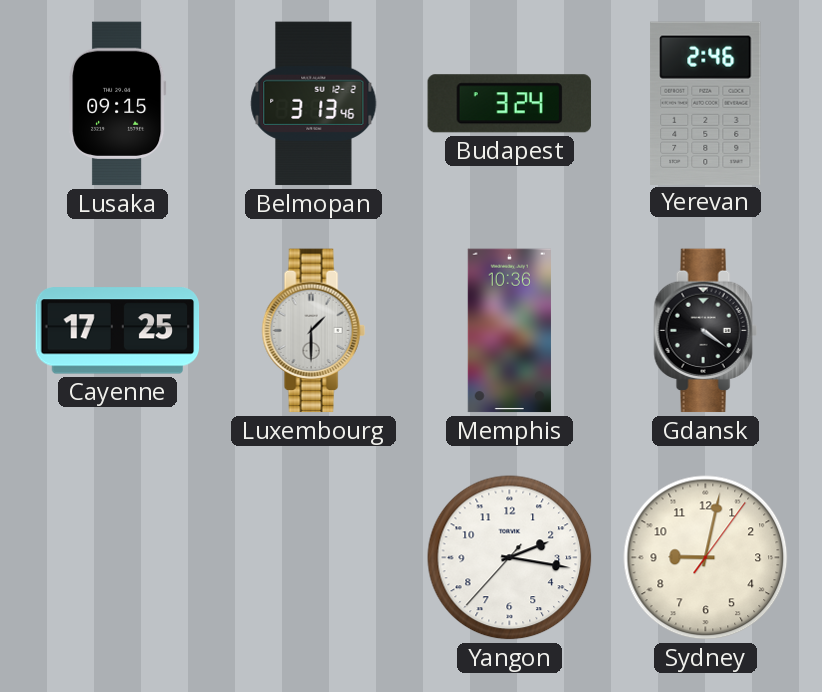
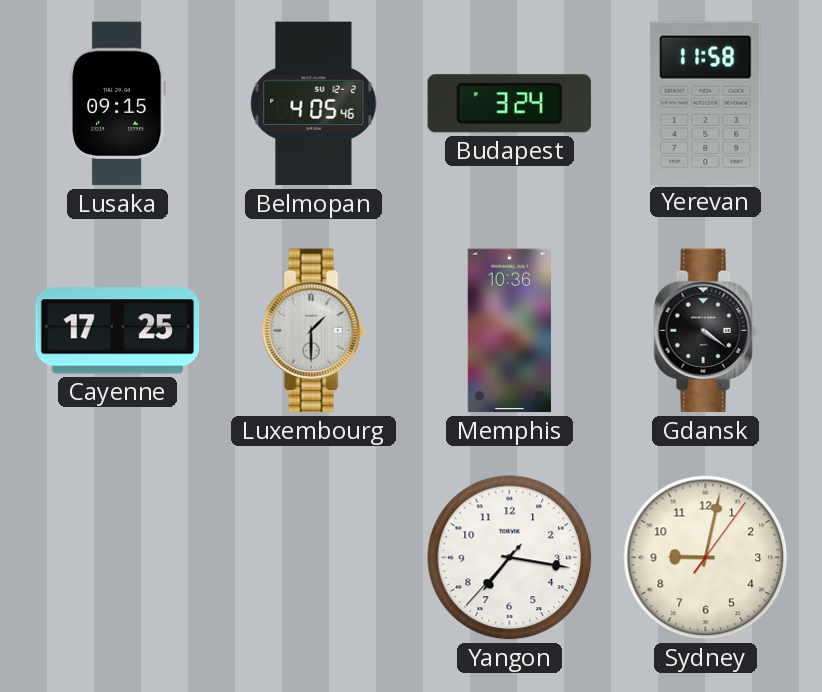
Belmopan: 3:13 -> 4:05 (314, 104)
Yerevan: 2:46 -> 11:58 (706, 103)
Yangon: 2:16 -> 7:16 (510, 558)
